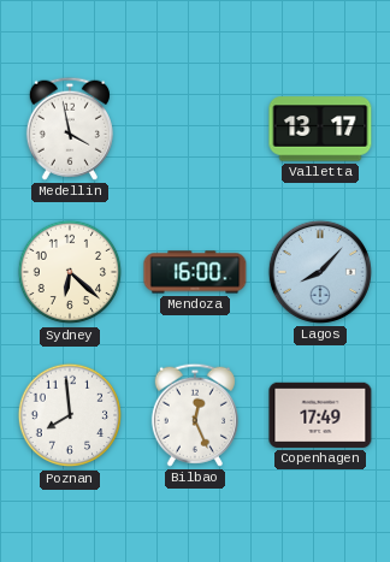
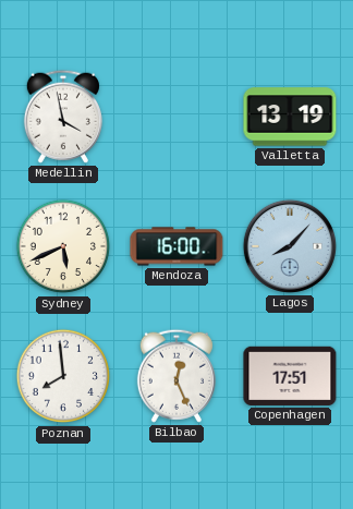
Valletta: 13:17 -> 13:19 (290, 117)
Sydney: 6:22 -> 5:41 (63, 246)
Copenhagen: 17:49 -> 17:51 (290, 376)
